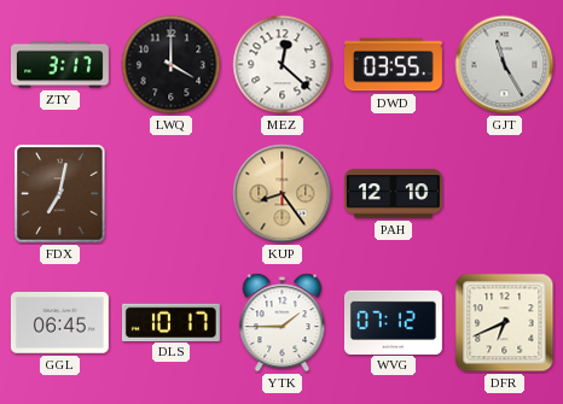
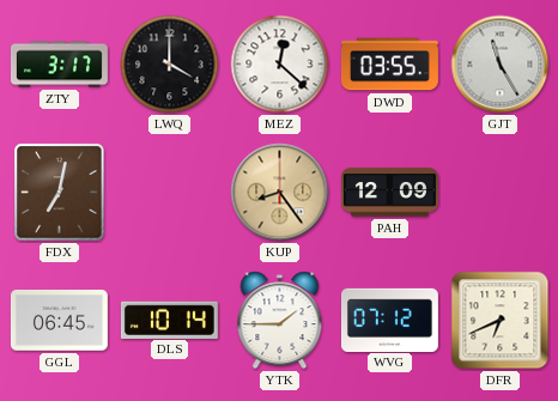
PAH: 12:10 -> 12:09 (389, 193)
DLS: 10:17 -> 10:14 (169, 320)
